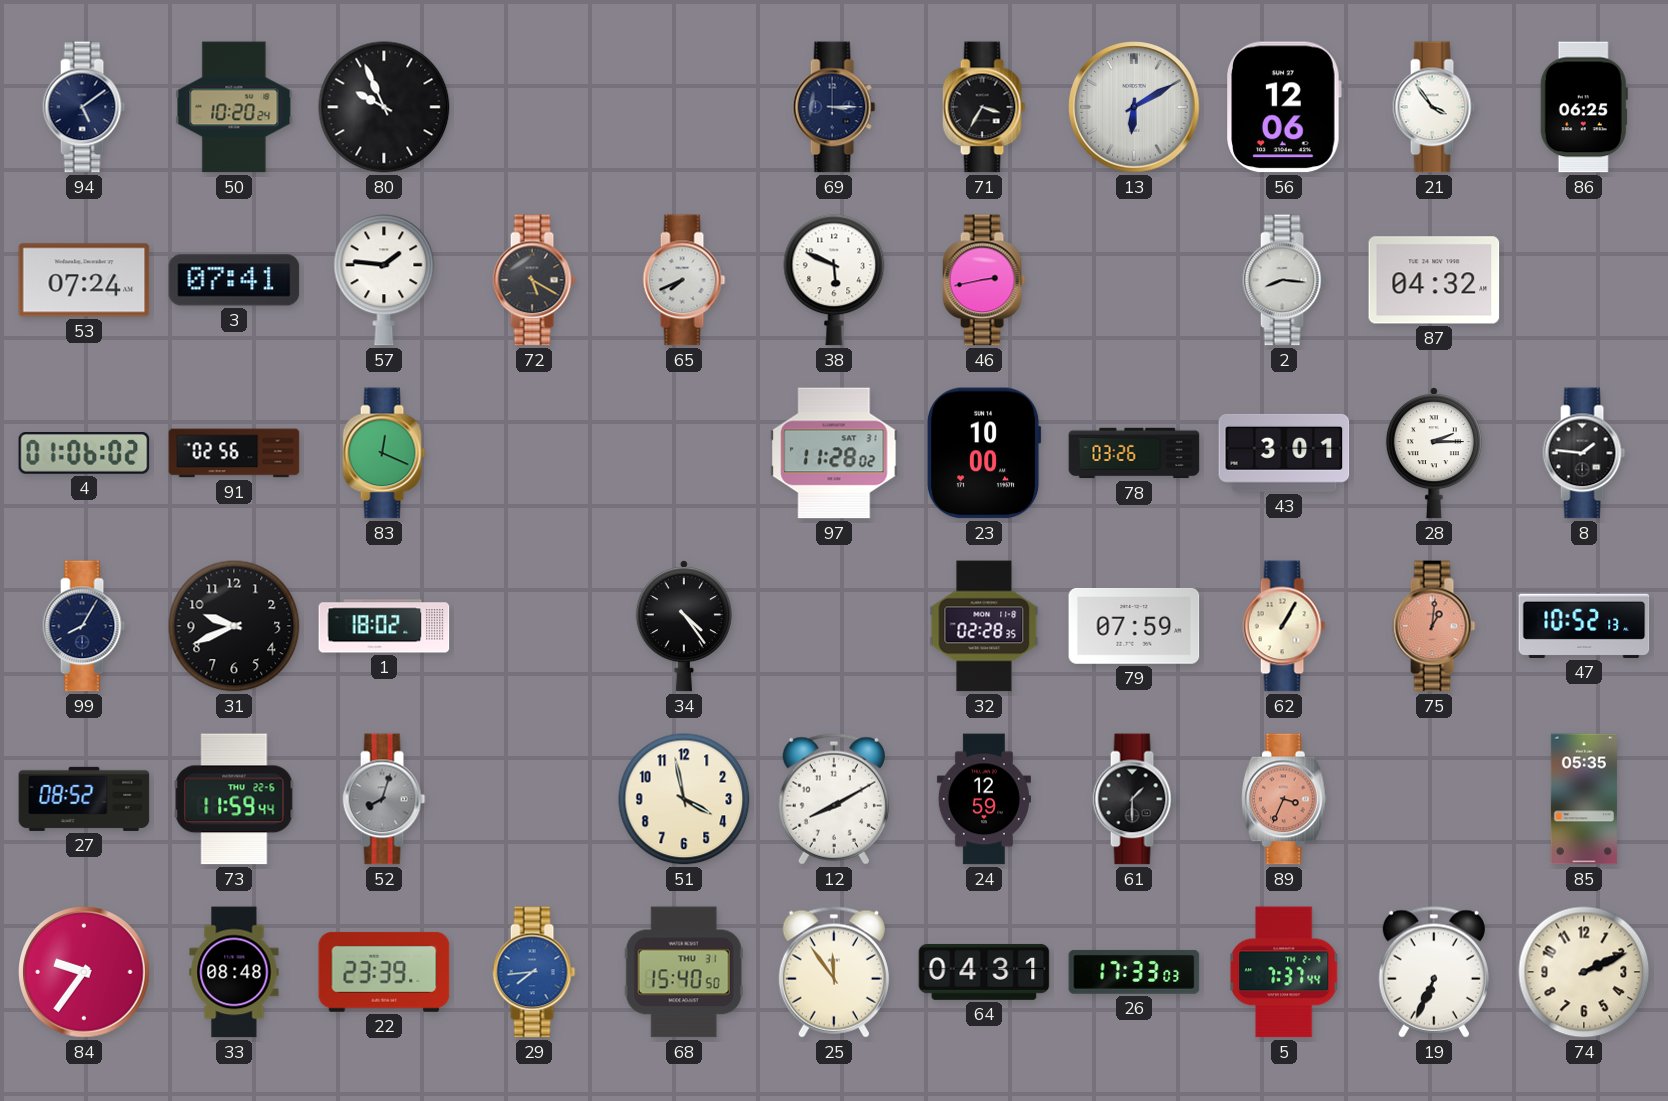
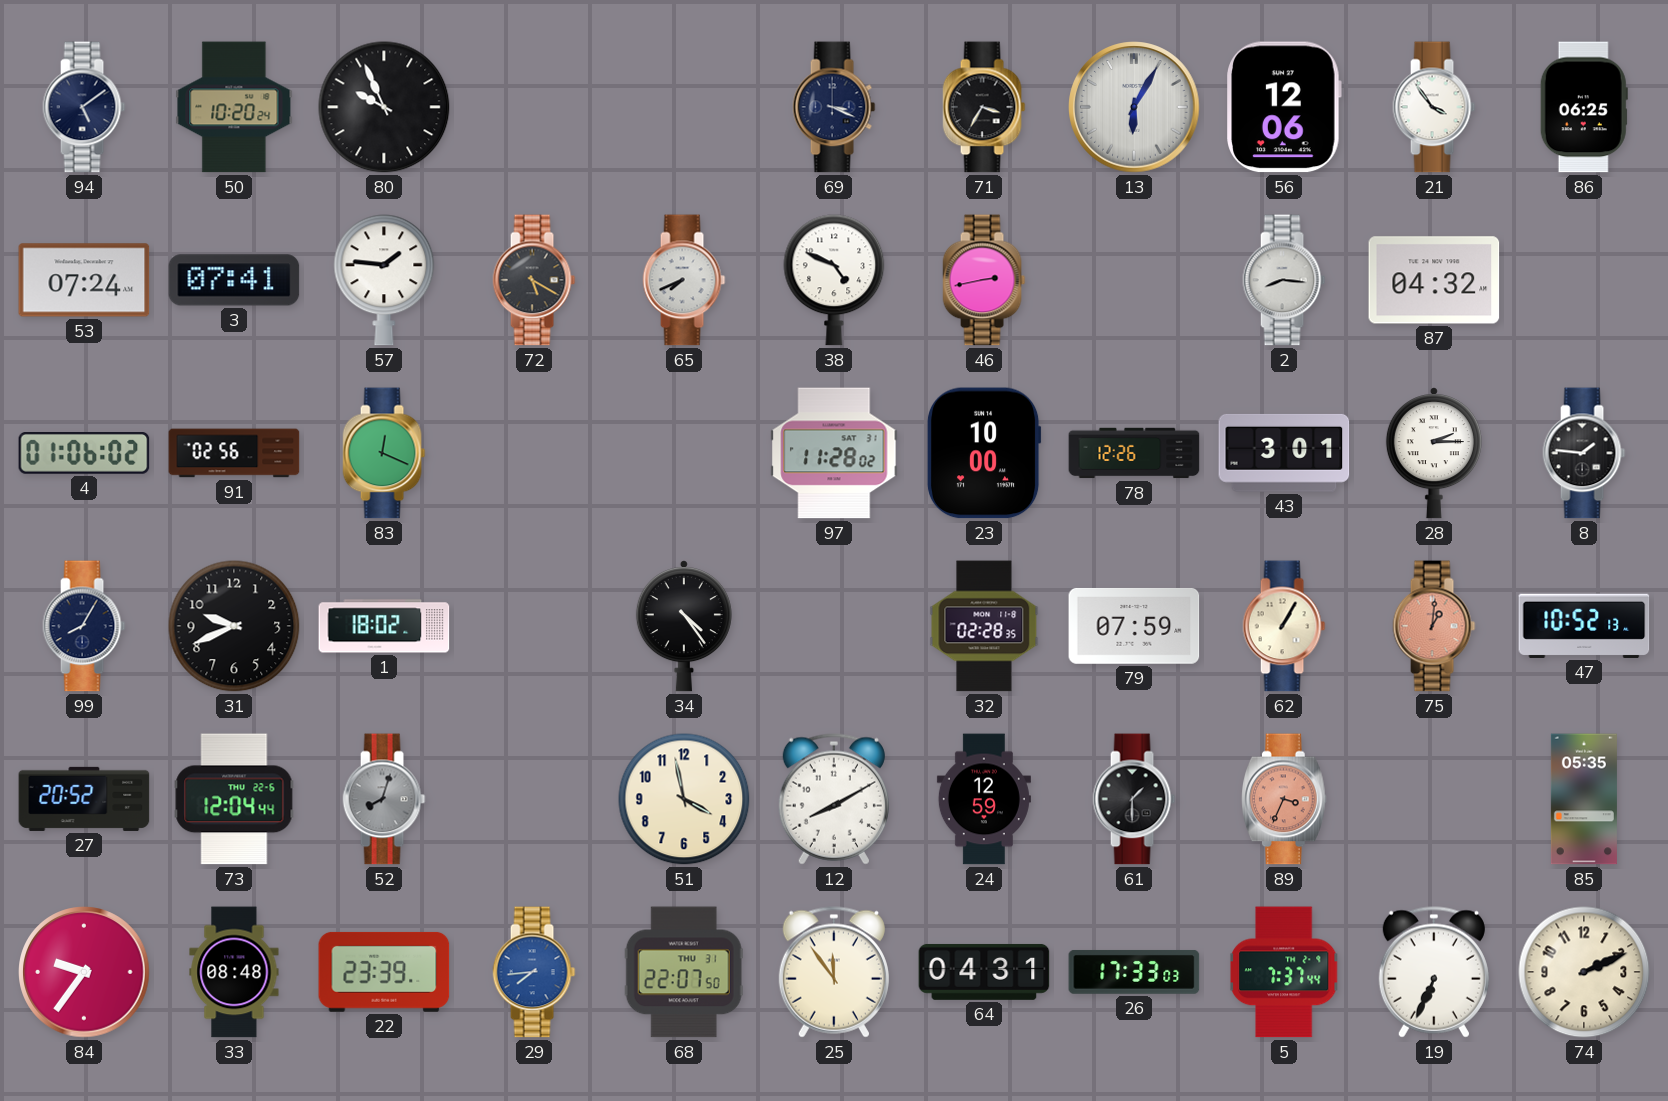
69: 3:15 -> 3:19 (834, 107)
13: 6:10 -> 6:05 (1134, 107)
38: 5:49 -> 4:49 (834, 280)
78: 03:26 -> 12:26 (1134, 453)
27: 08:52 -> 20:52 (84, 799)
73: 11:59 -> 12:04 (234, 799)
68: 15:40 -> 22:07 (684, 972)
